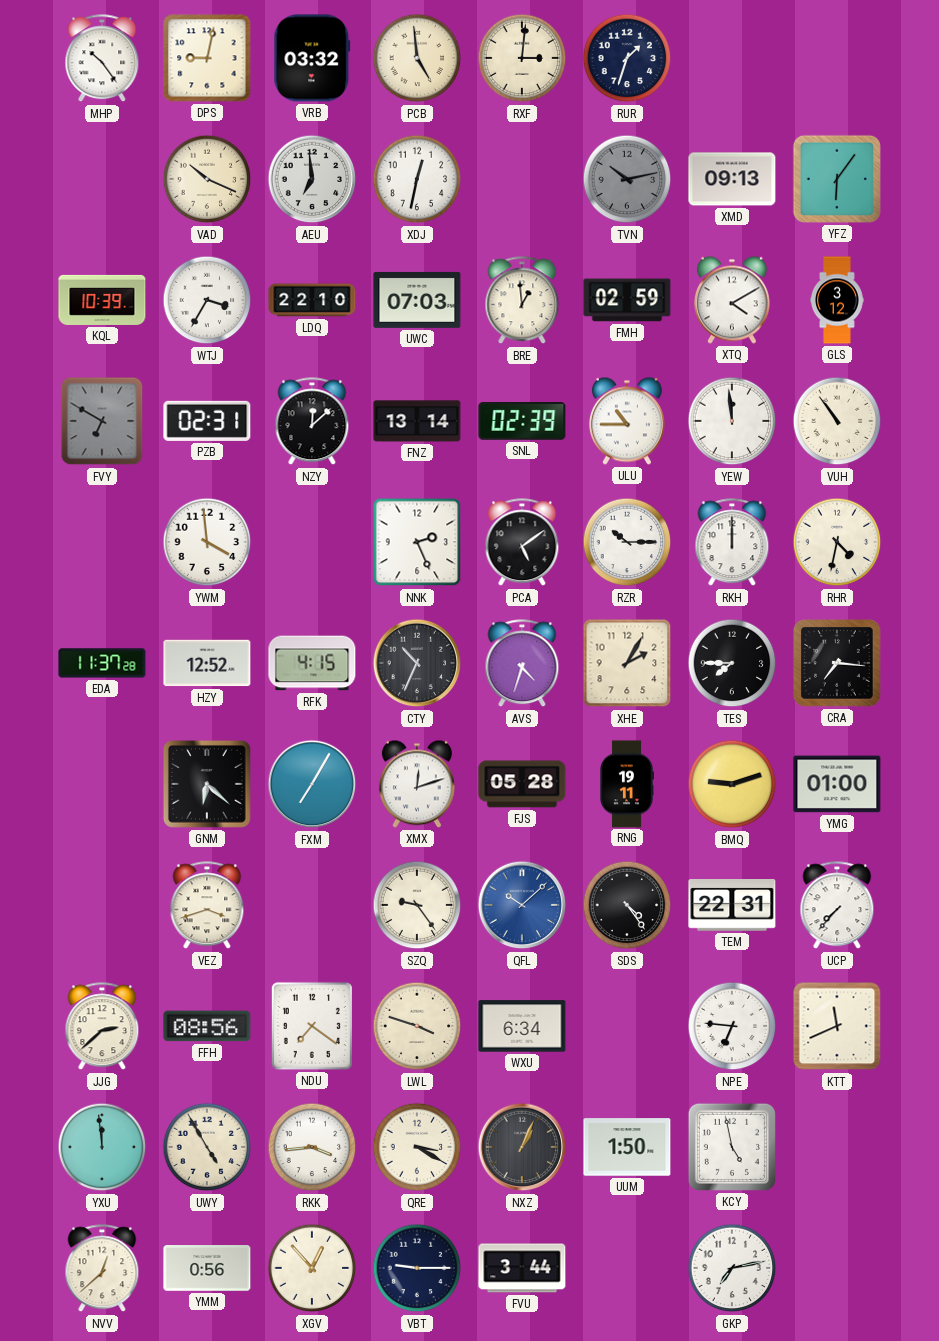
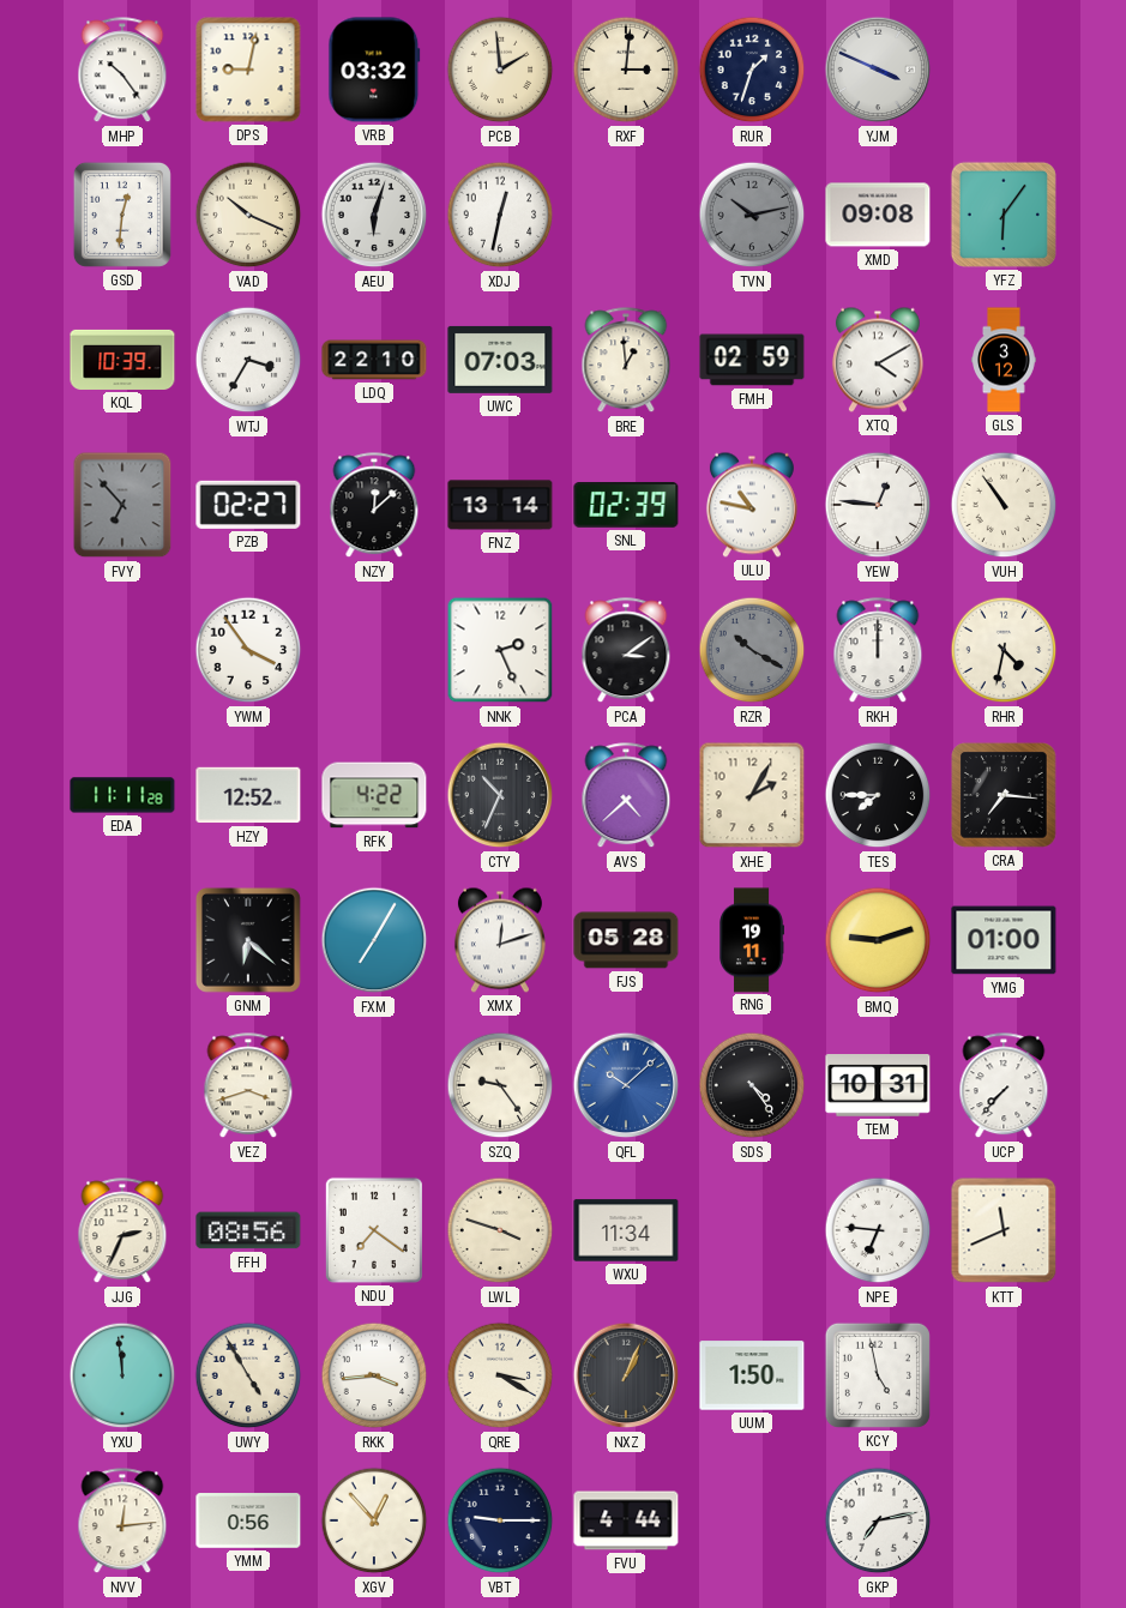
PCB: 4:59 -> 1:59 (500, 70)
YJM: none -> 3:49 (878, 70)
GSD: none -> 12:31 (122, 215)
AEU: 6:59 -> 6:03 (374, 215)
XMD: 09:13 -> 09:08 (878, 215)
FVY: 6:50 -> 6:53 (122, 505)
PZB: 02:31 -> 02:27 (248, 505)
ULU: 10:45 -> 10:47 (752, 505)
YEW: 11:59 -> 12:46 (878, 505)
YWM: 3:59 -> 3:54 (248, 650)
PCA: 5:09 -> 3:09 (626, 651)
RZR: 10:15 -> 10:20 (752, 650)
RZR dial: white -> grey (752, 650)
EDA: 11:37 -> 11:11 (122, 795)
RFK: 4:15 -> 4:22 (374, 795)
AVS: 4:33 -> 4:38 (626, 796)
TEM: 22:31 -> 10:31 (878, 1086)
JJG: 2:38 -> 2:34 (122, 1231)
WXU: 6:34 -> 11:34 (626, 1230)
NVV: 12:38 -> 12:14 (122, 1522)
FVU: 3:44 -> 4:44 (626, 1520)
